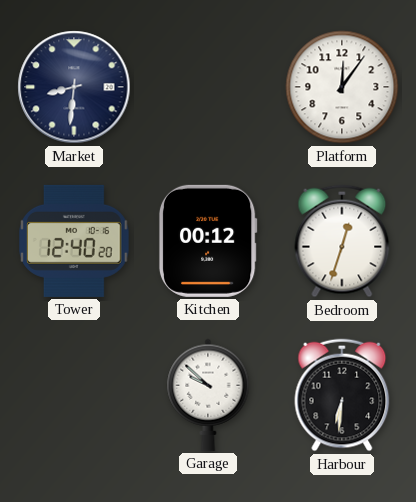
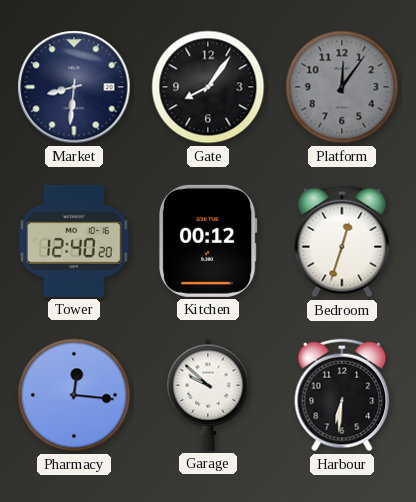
Gate: none -> 8:06 (208, 87)
Platform dial: white -> grey (342, 87)
Pharmacy: none -> 12:16 (74, 395)
